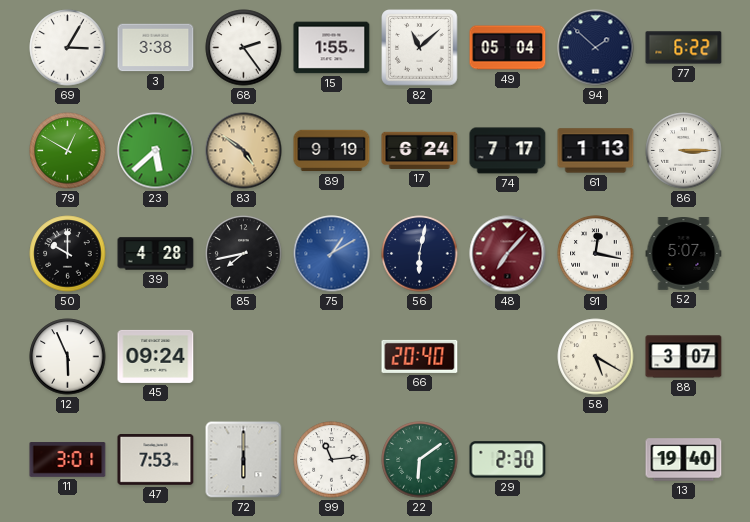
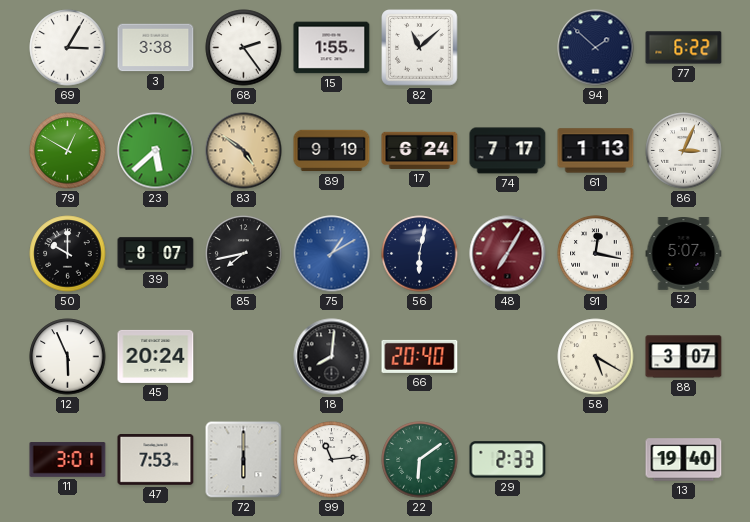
49: 05:04 -> none (508, 48)
86: 3:15 -> 3:04 (684, 151)
39: 4:28 -> 8:07 (156, 254)
48: 7:07 -> 7:05 (508, 254)
45: 09:24 -> 20:24 (156, 356)
18: none -> 8:01 (332, 357)
29: 2:30 -> 2:33 (508, 460)
